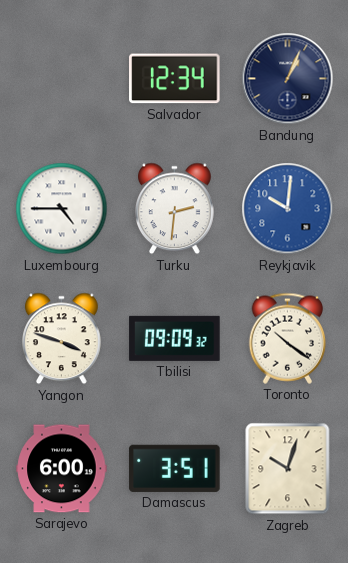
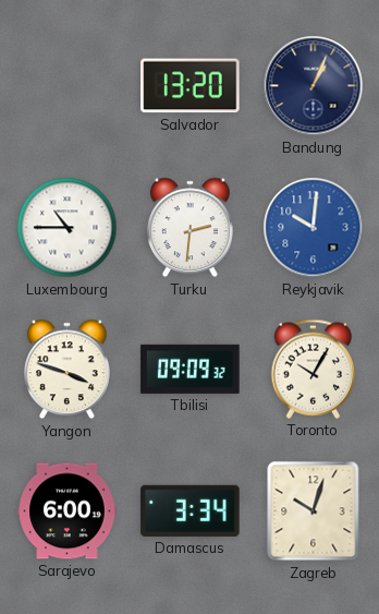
Salvador: 12:34 -> 13:20 (191, 86)
Luxembourg: 4:45 -> 10:45 (68, 228)
Toronto: 10:21 -> 10:05 (314, 369)
Damascus: 3:51 -> 3:34 (191, 510)
